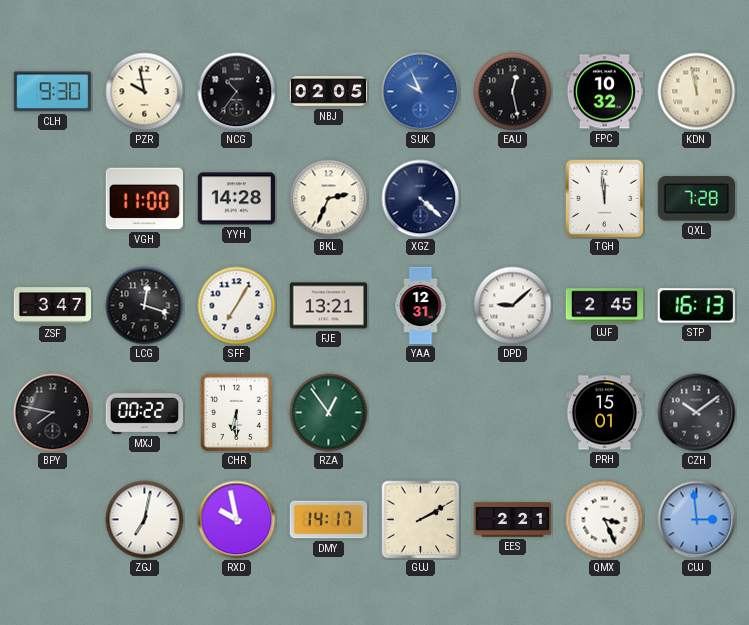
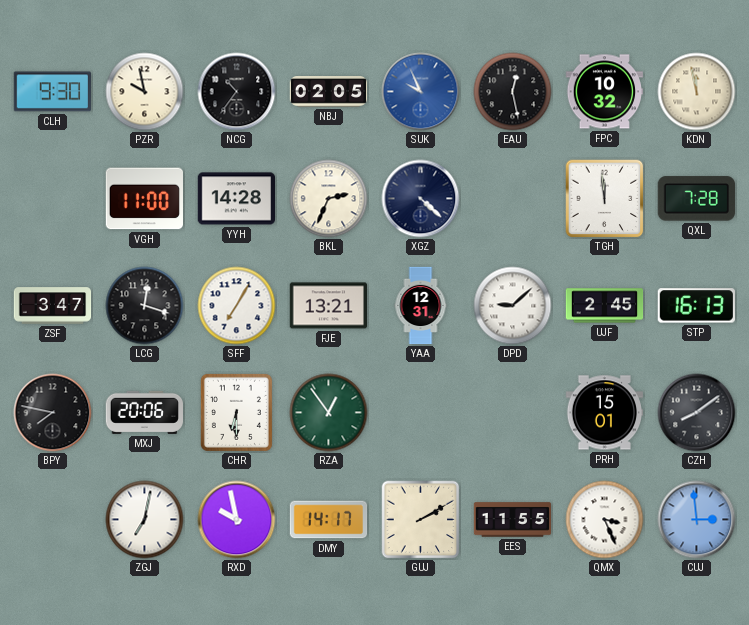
MXJ: 00:22 -> 20:06 (144, 412)
CZH: 10:09 -> 8:09 (697, 413)
EES: 2:21 -> 11:55 (513, 520)
